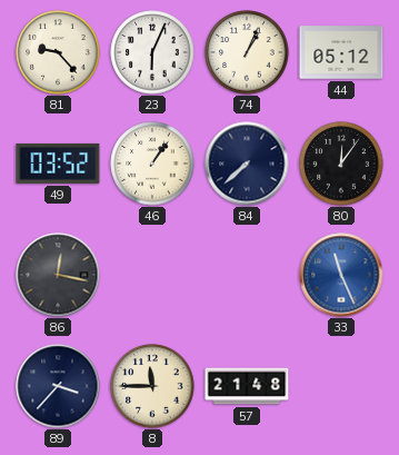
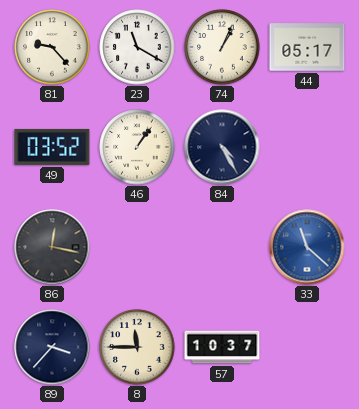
23: 6:04 -> 11:20 (137, 47)
44: 05:12 -> 05:17 (307, 47)
84: 7:38 -> 4:25 (222, 147)
80: 12:06 -> none (341, 164)
33: 11:26 -> 11:22 (307, 247)
57: 21:48 -> 10:37 (222, 347)
